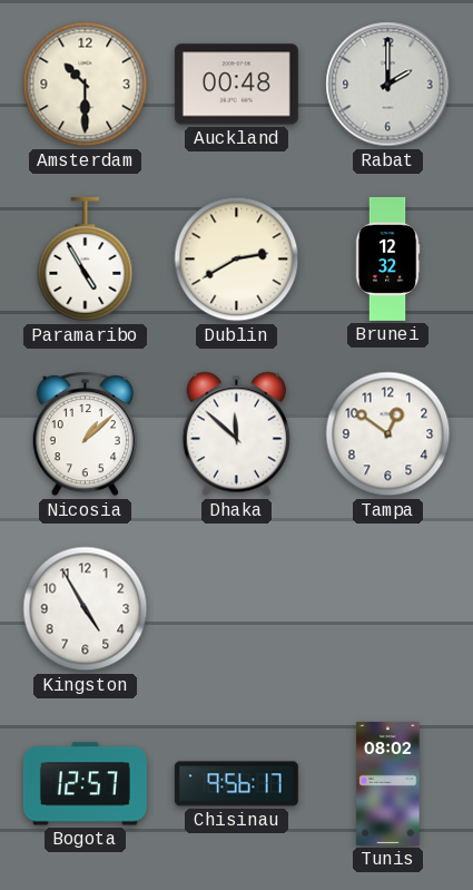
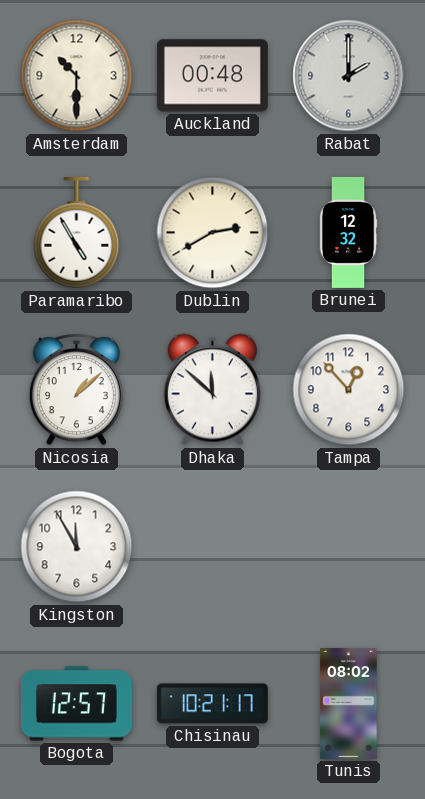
Tampa: 12:51 -> 12:53 (349, 390)
Kingston: 4:55 -> 11:55 (77, 547)
Chisinau: 9:56 -> 10:21 (212, 704)
